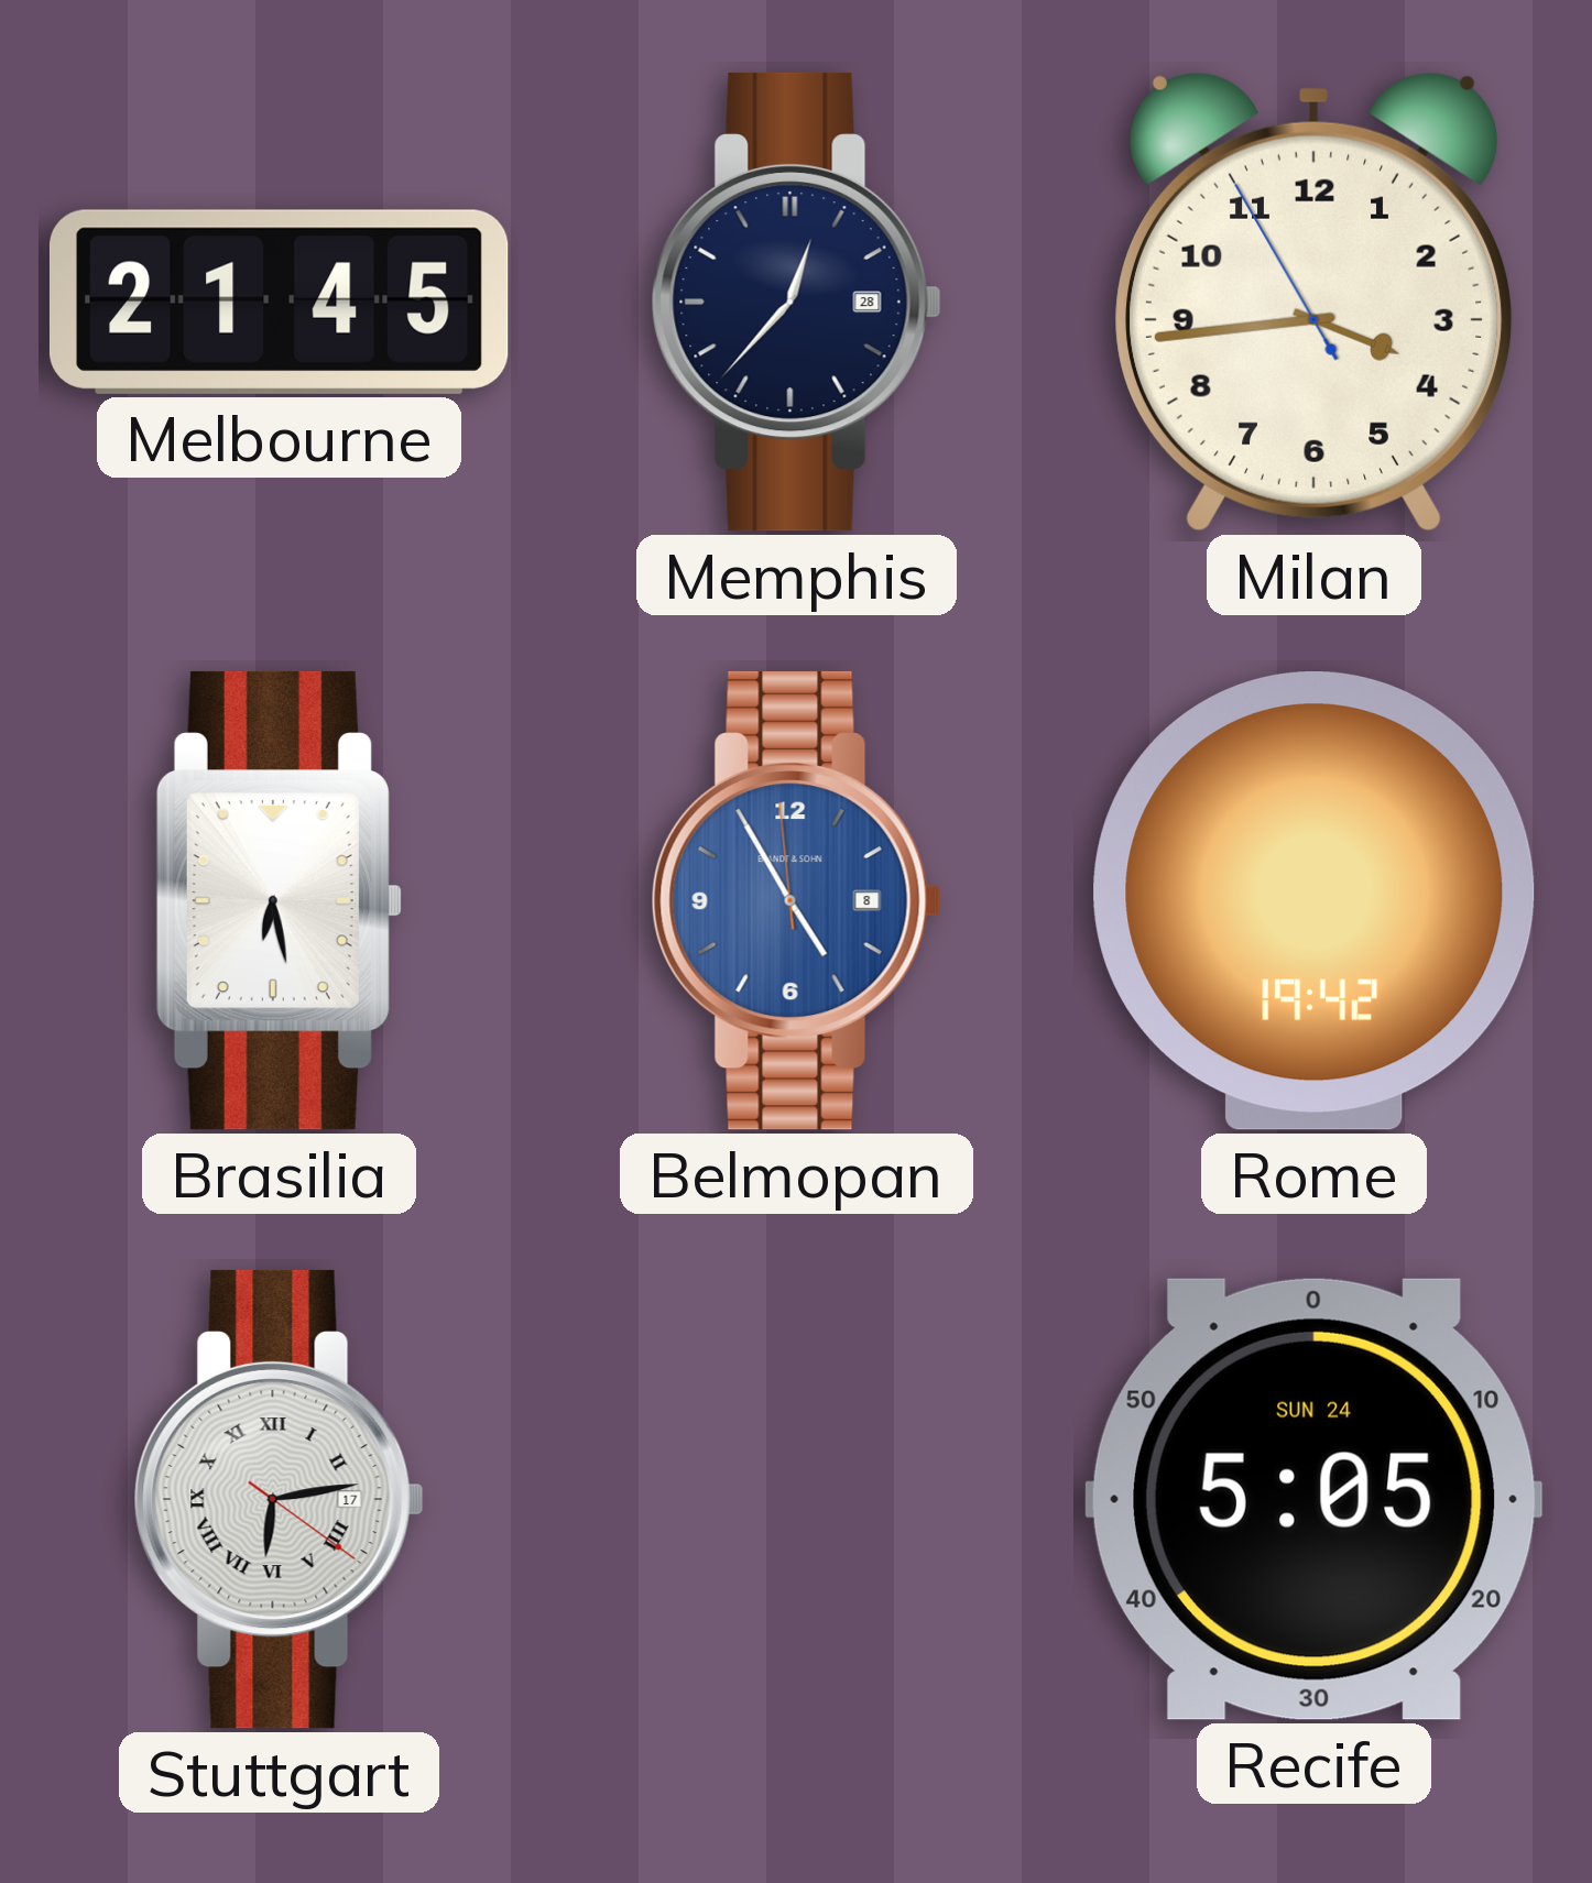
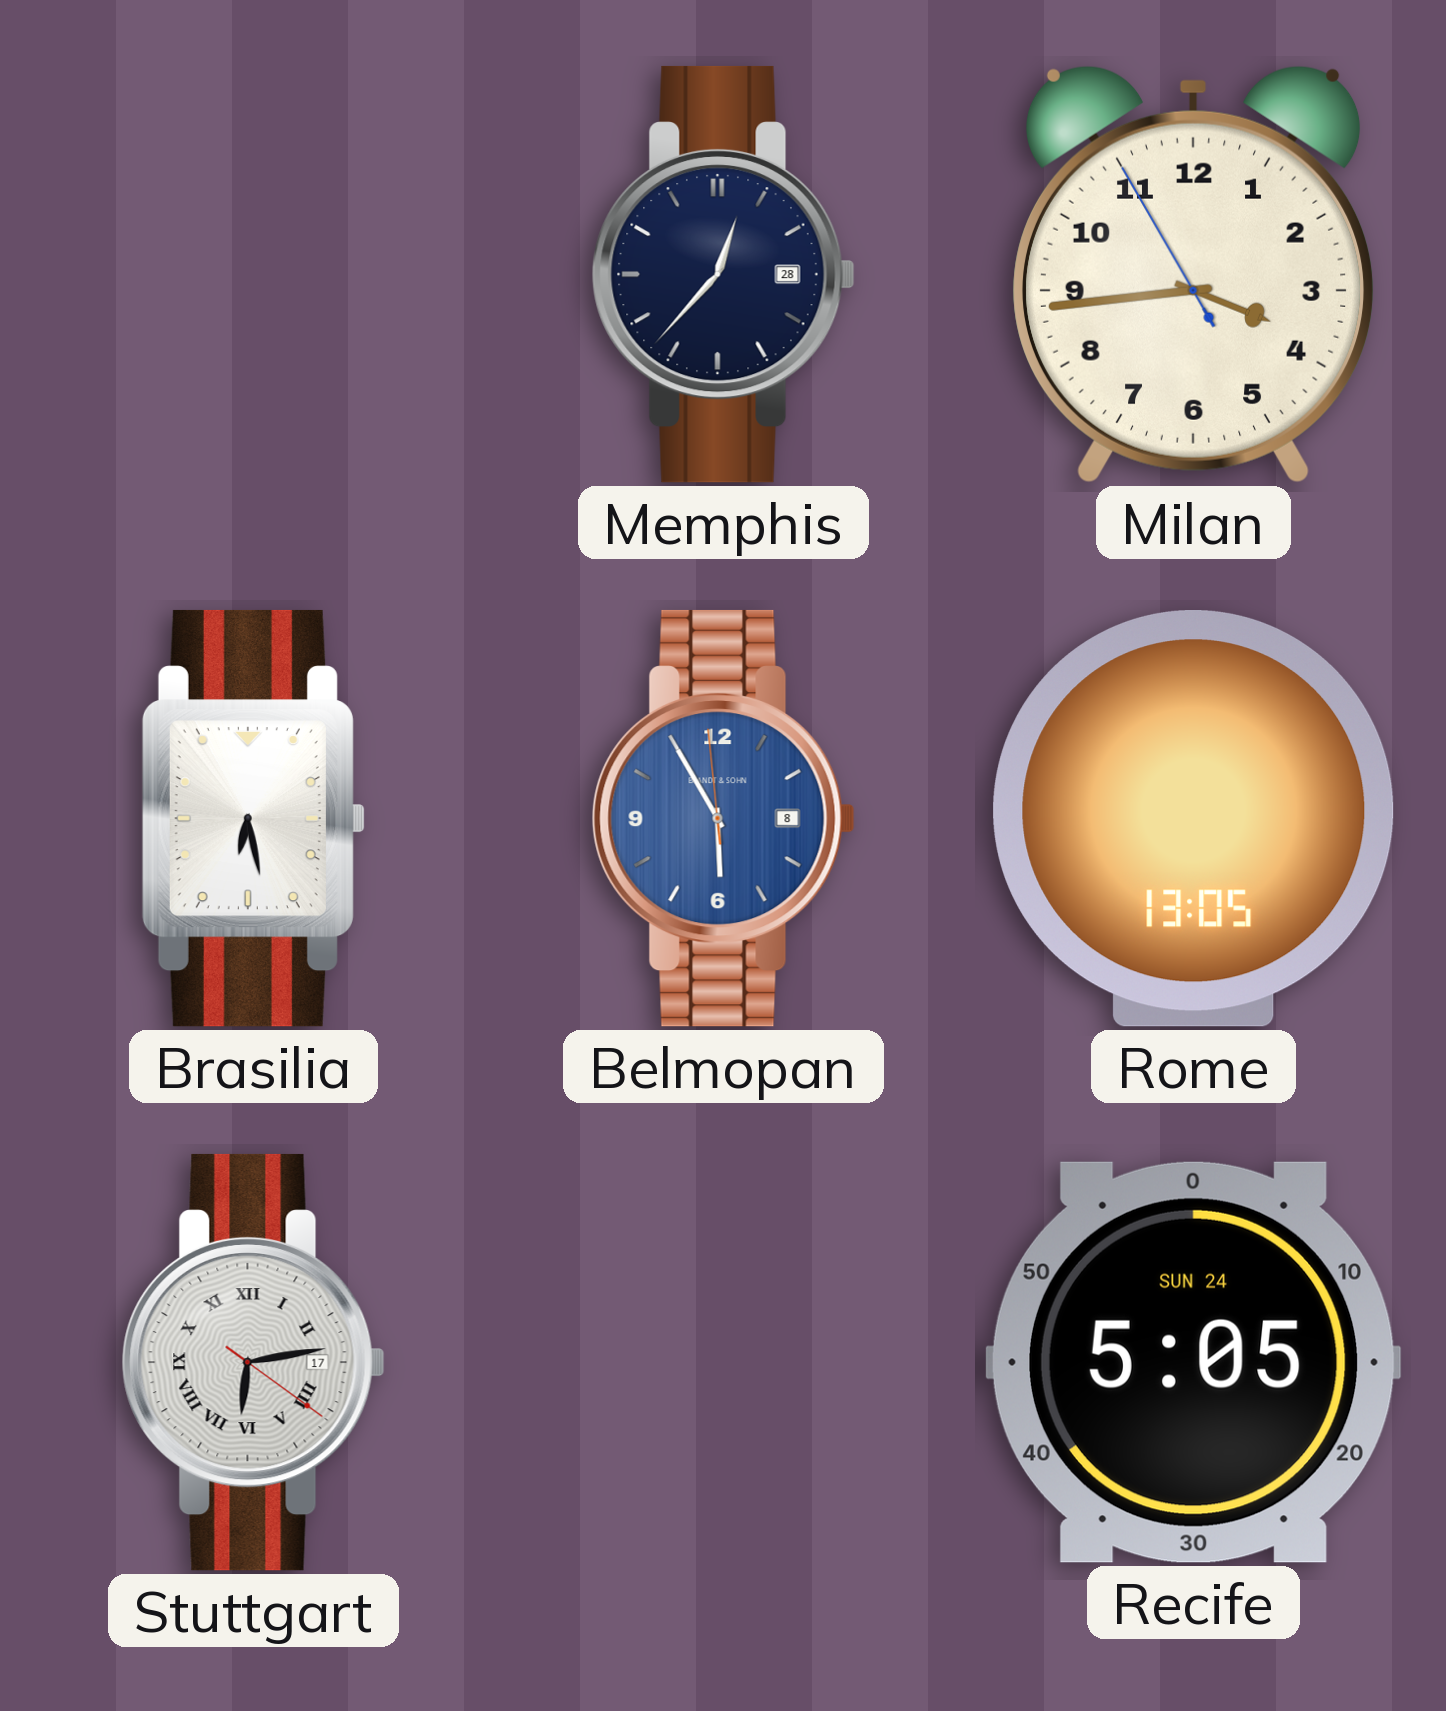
Melbourne: 21:45 -> none (279, 302)
Belmopan: 4:54 -> 5:54 (723, 818)
Rome: 19:42 -> 13:05 (1194, 819)
